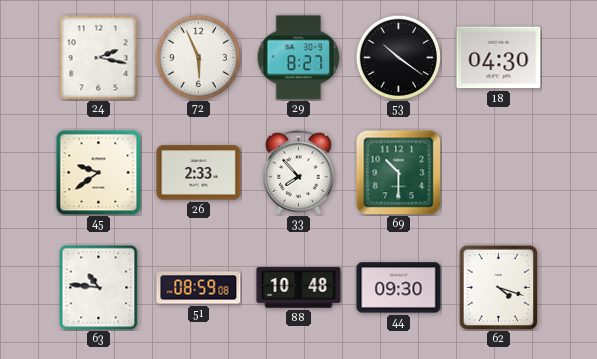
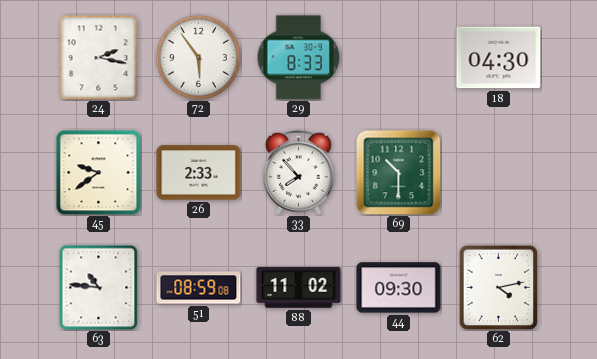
72: 5:56 -> 5:54 (198, 57)
29: 8:27 -> 8:33 (299, 58)
53: 10:21 -> none (398, 57)
88: 10:48 -> 11:02 (299, 288)
62: 4:18 -> 4:13 (498, 287)
